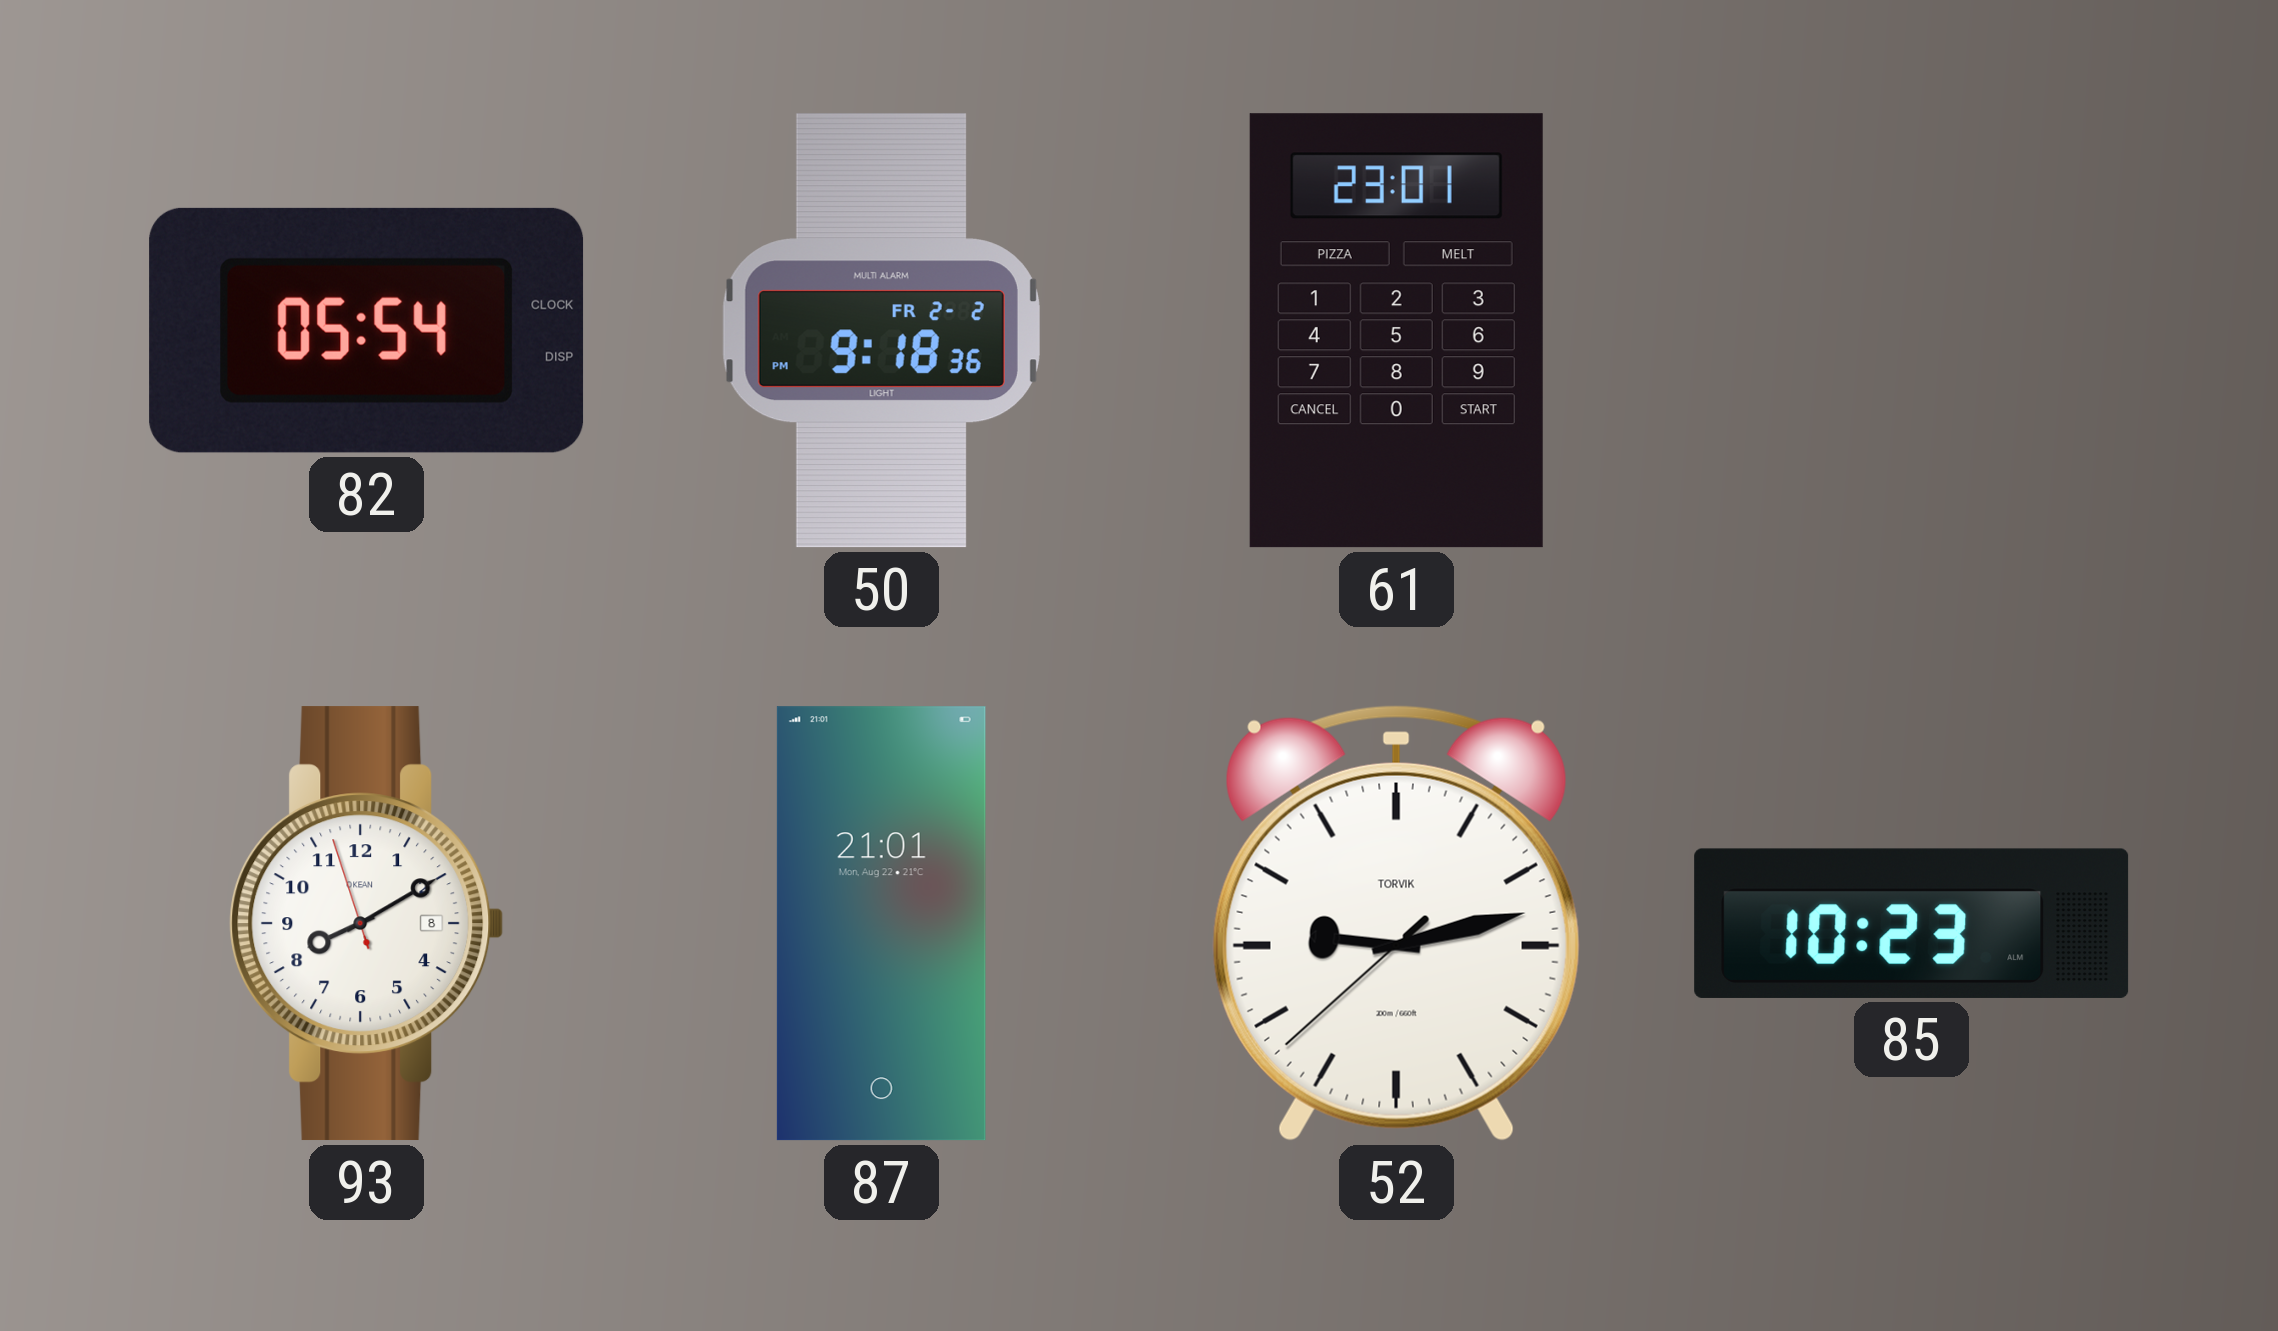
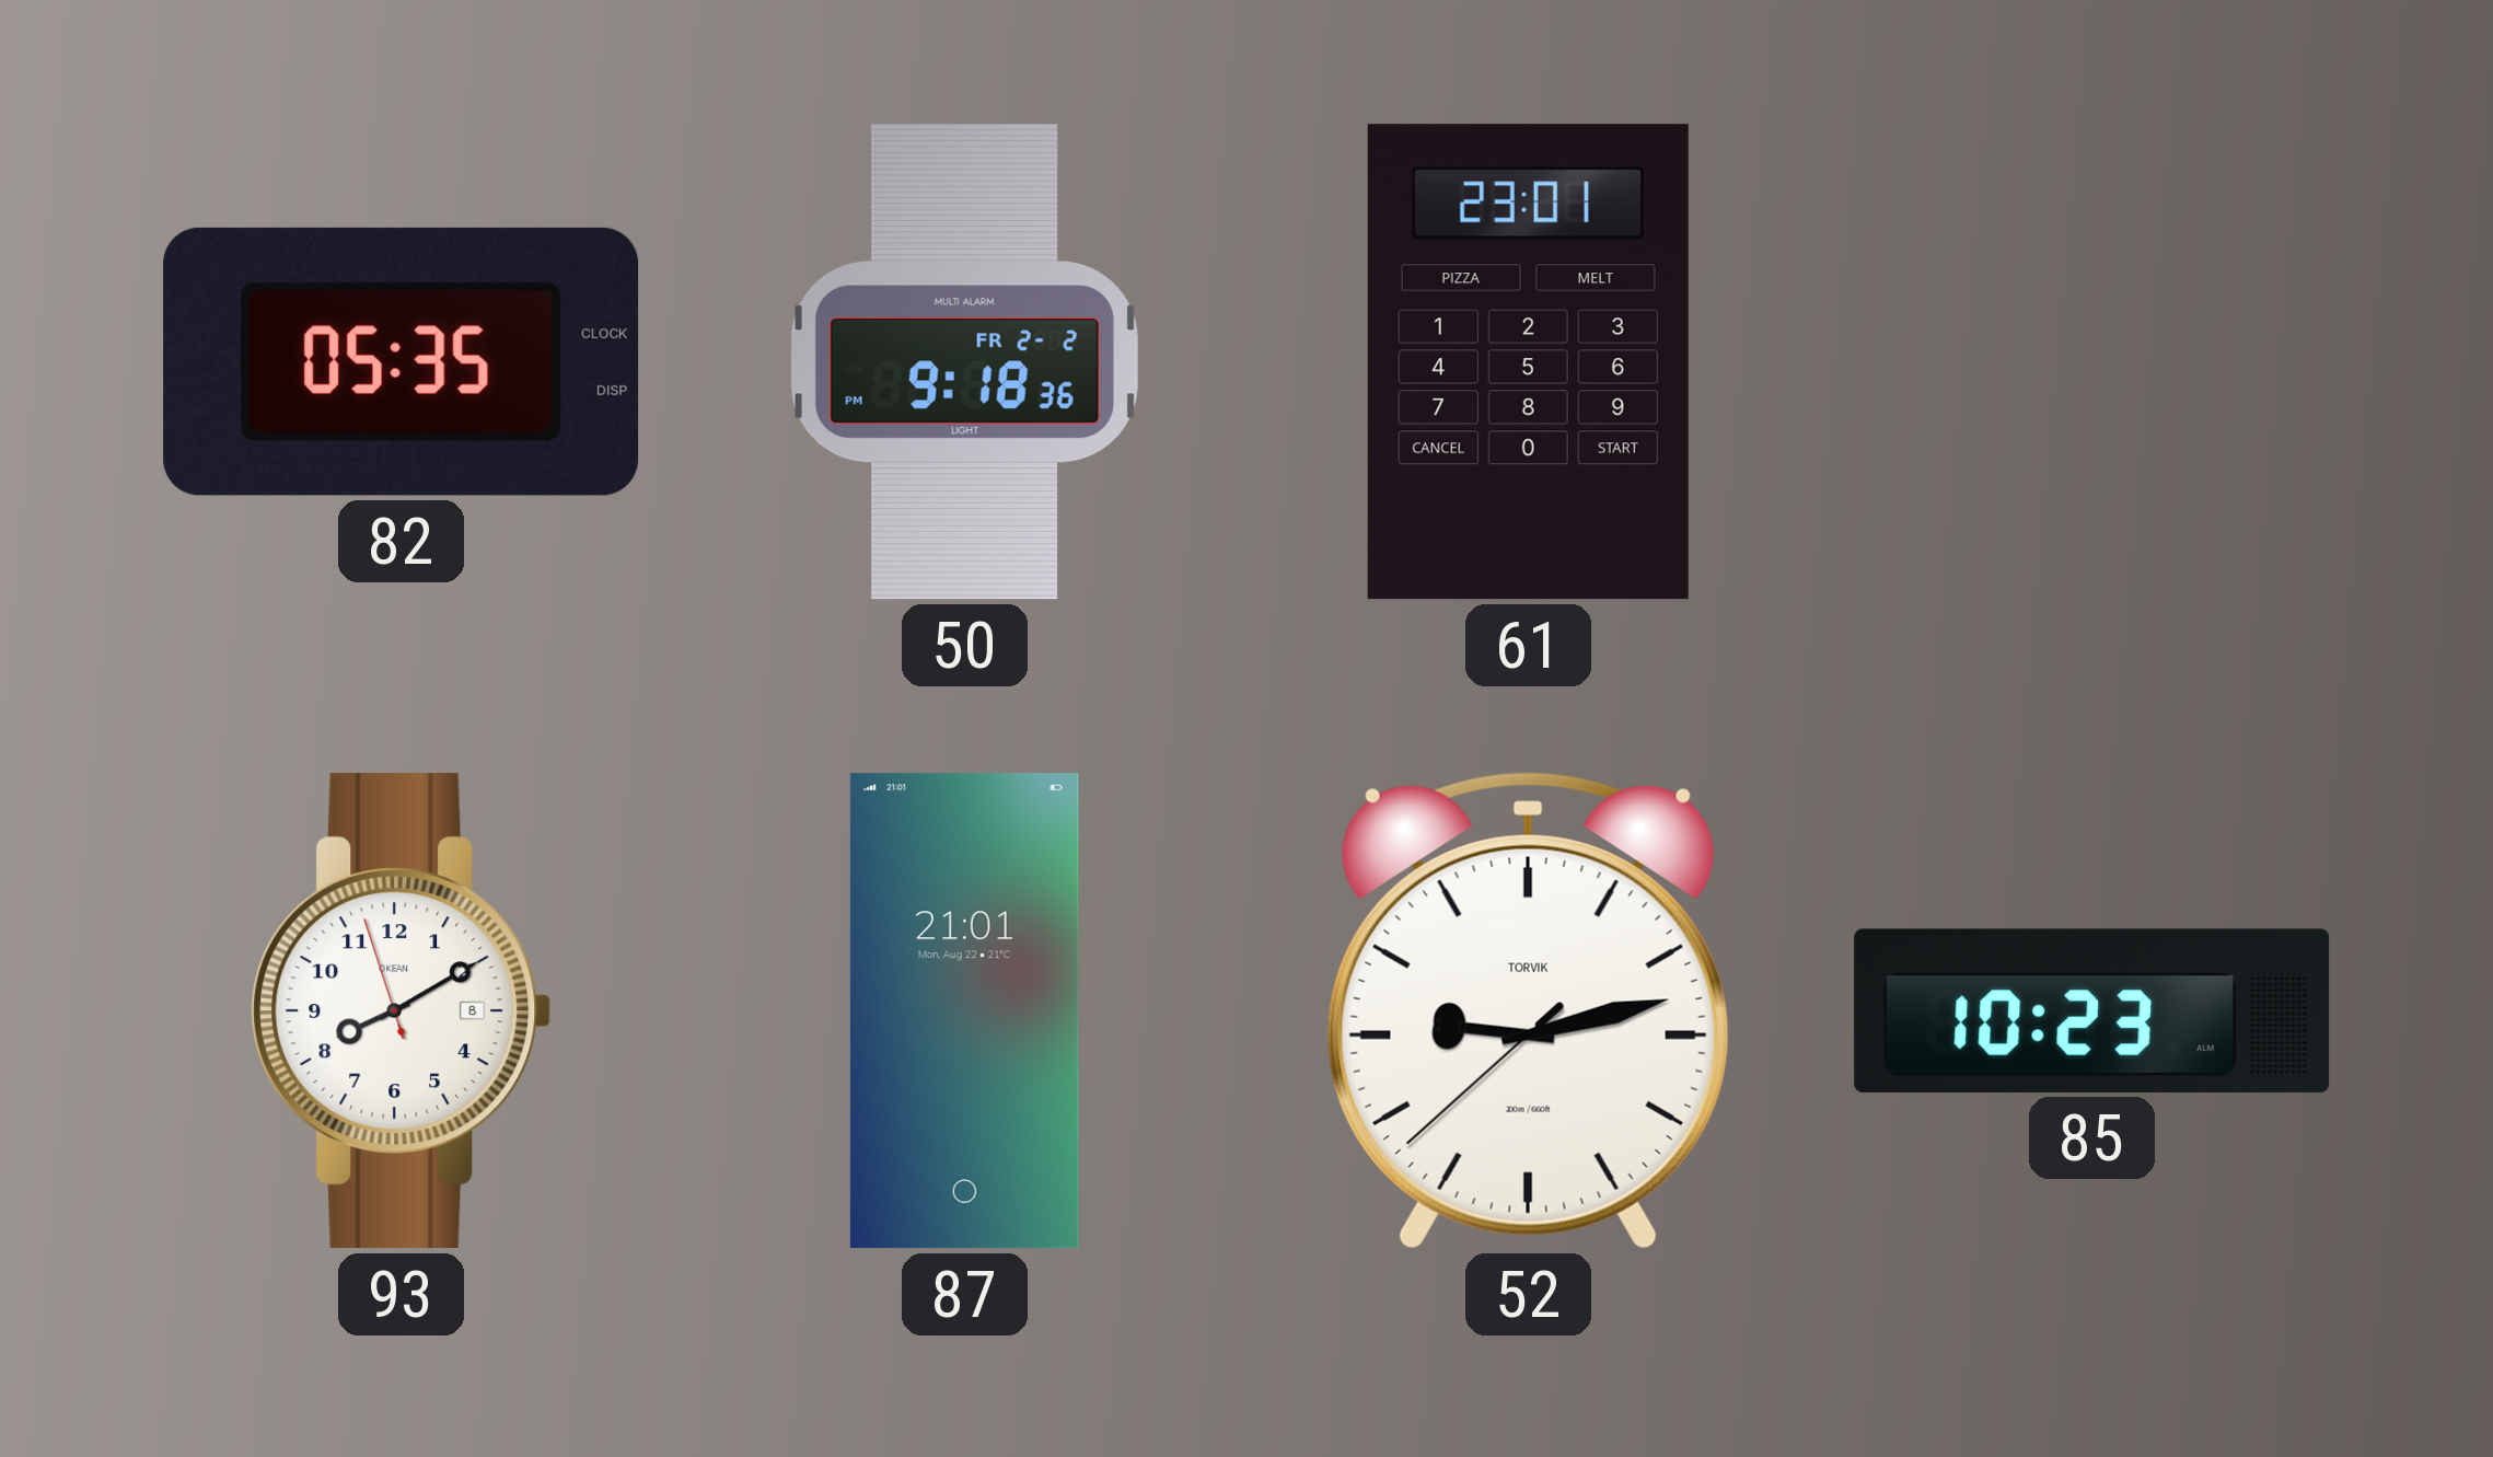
82: 05:54 -> 05:35 (402, 361)
